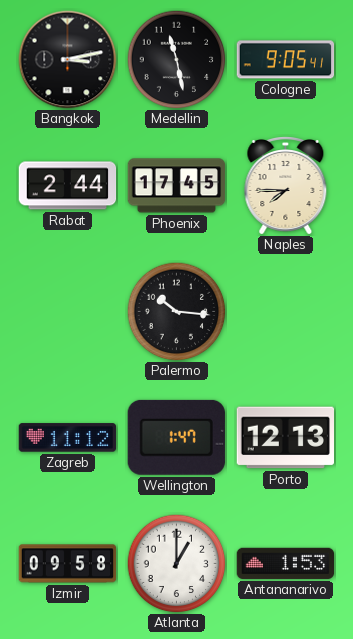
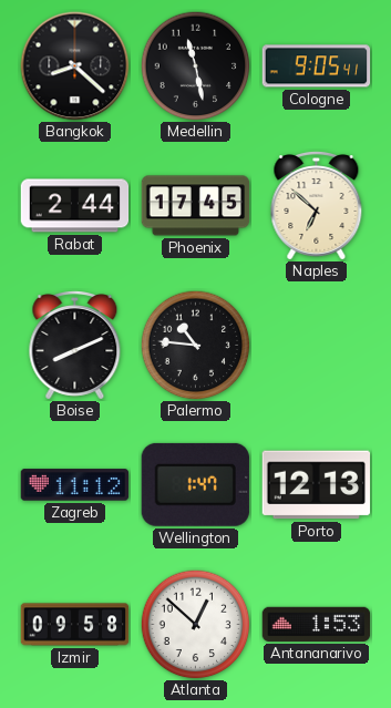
Bangkok: 3:13 -> 8:22 (75, 66)
Naples: 7:45 -> 6:52 (317, 206)
Boise: none -> 8:11 (75, 346)
Palermo: 10:16 -> 10:46 (196, 346)
Atlanta: 1:00 -> 12:52 (196, 625)
